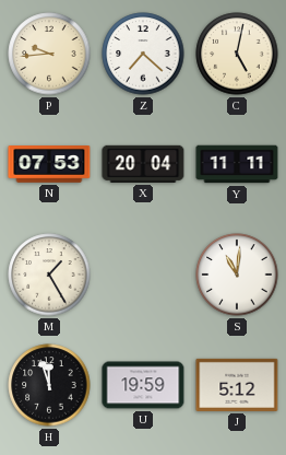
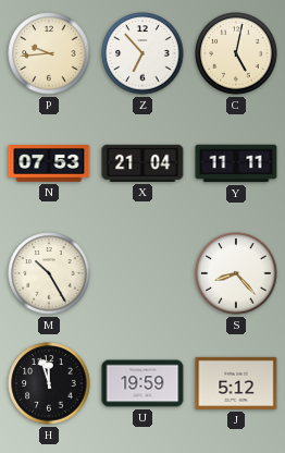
Z: 7:22 -> 6:53 (142, 53)
X: 20:04 -> 21:04 (142, 163)
M: 1:25 -> 10:25 (49, 273)
S: 11:01 -> 8:23 (236, 273)
